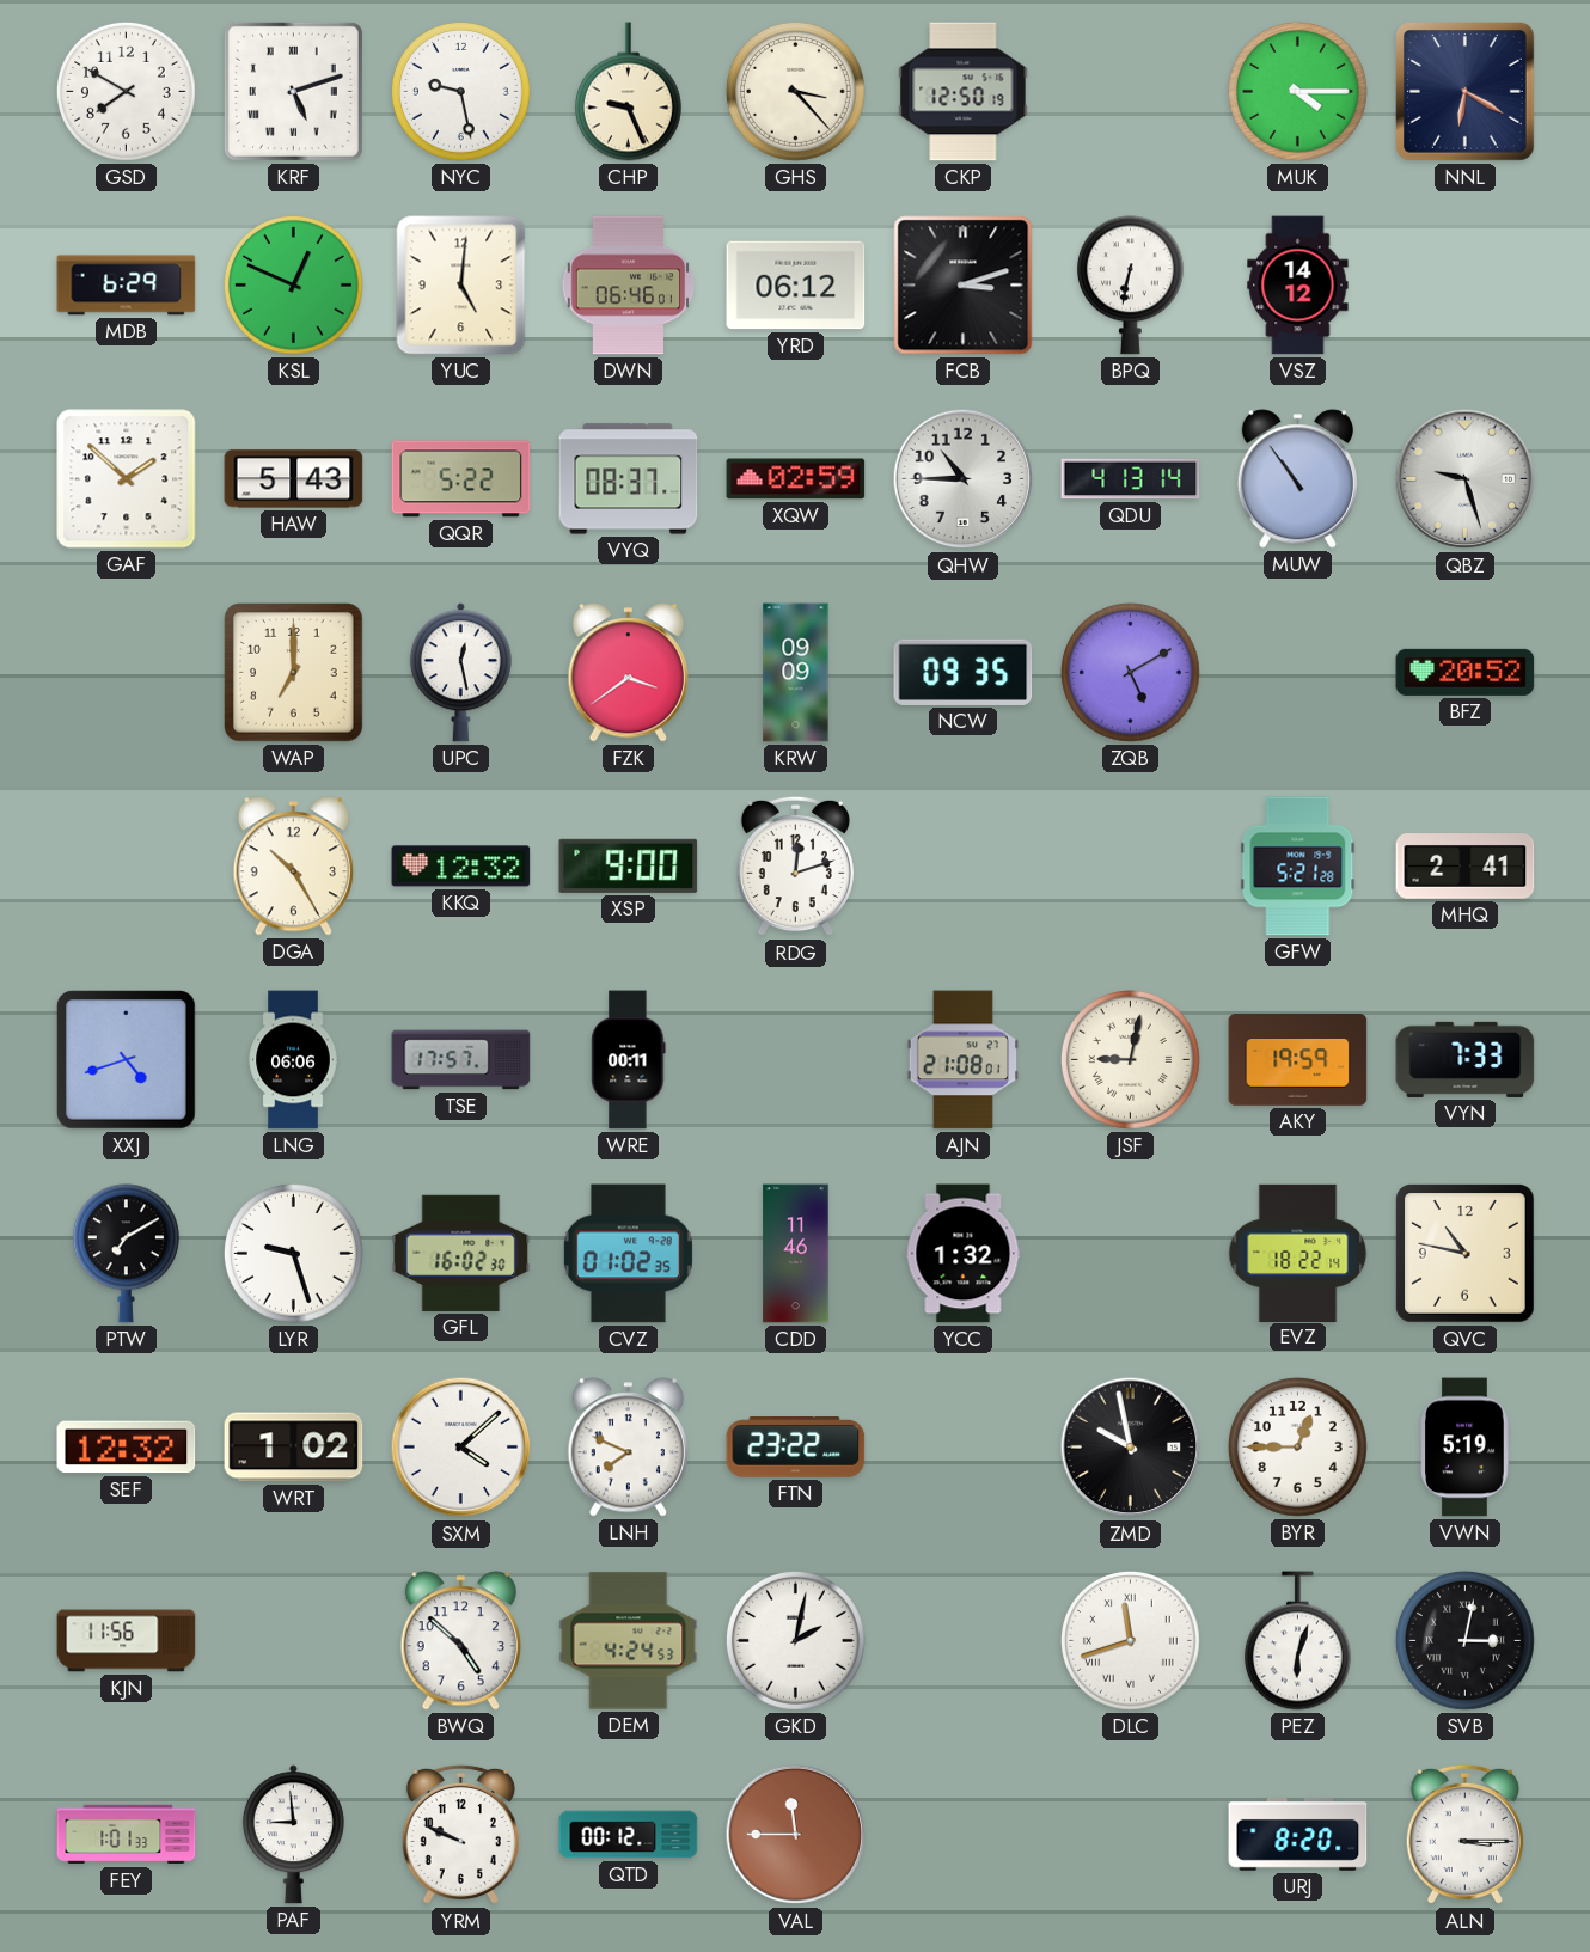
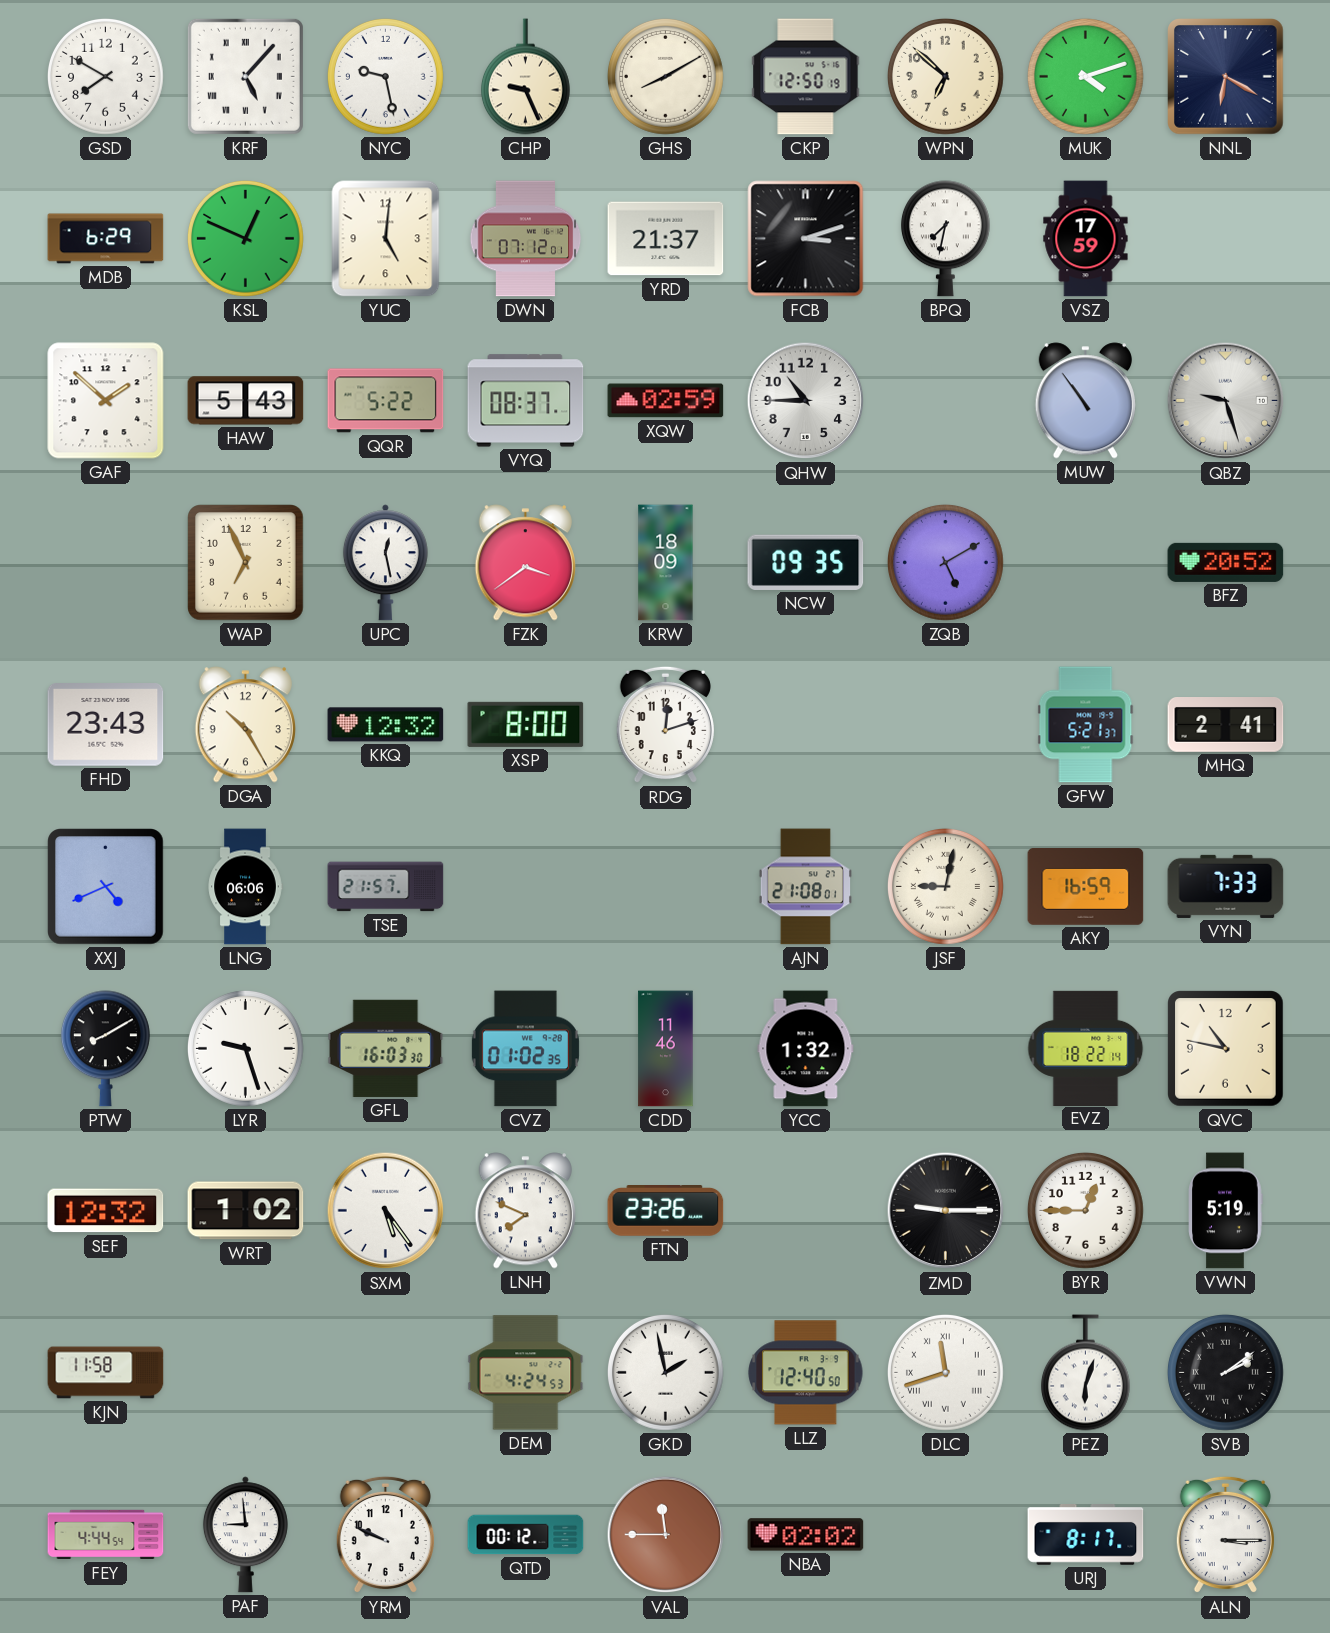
KRF: 5:12 -> 5:07 (245, 76)
GHS: 3:23 -> 8:10 (665, 76)
WPN: none -> 6:52 (945, 76)
MUK: 4:15 -> 4:12 (1085, 76)
DWN: 06:46 -> 07:12 (526, 239)
YRD: 06:12 -> 21:37 (666, 239)
BPQ: 6:32 -> 7:32 (945, 239)
VSZ: 14:12 -> 17:59 (1086, 239)
QDU: 4:13 -> none (1131, 479)
WAP: 7:00 -> 6:56 (246, 563)
KRW: 09:09 -> 18:09 (666, 563)
FHD: none -> 23:43 (106, 725)
XSP: 9:00 -> 8:00 (526, 724)
GFW: 5:21:28 -> 5:21:37 (1086, 725)
XXJ: 4:42 -> 4:41 (106, 887)
TSE: 17:57 -> 21:57 (386, 887)
WRE: 00:11 -> none (629, 1060)
AKY: 19:59 -> 16:59 (1086, 887)
PTW: 7:10 -> 8:10 (105, 1049)
GFL: 16:02 -> 16:03 (386, 1048)
SXM: 4:08 -> 5:24 (386, 1211)
FTN: 23:22 -> 23:26 (666, 1211)
ZMD: 9:58 -> 9:15 (946, 1211)
KJN: 11:56 -> 11:58 (106, 1373)
BWQ: 4:52 -> none (460, 1641)
GKD: 2:02 -> 1:58 (665, 1372)
LLZ: none -> 12:40 (806, 1373)
SVB: 3:02 -> 2:09 (1225, 1372)
FEY: 1:01 -> 4:44 (106, 1535)
NBA: none -> 02:02 (806, 1535)
URJ: 8:20 -> 8:17 (1086, 1535)
